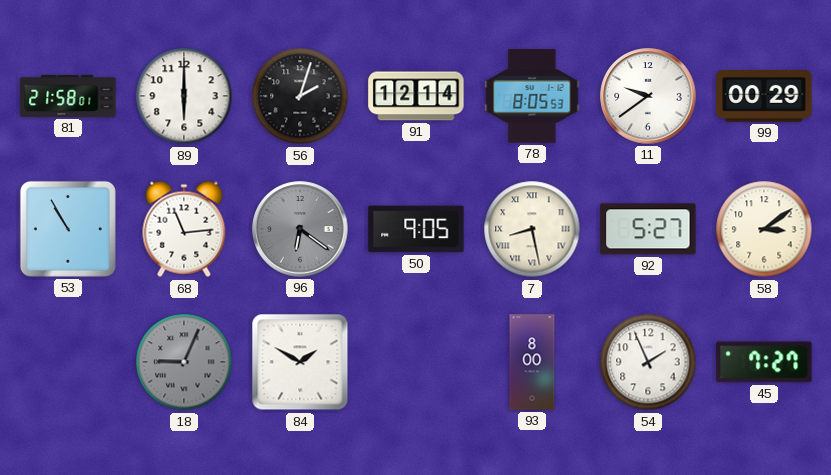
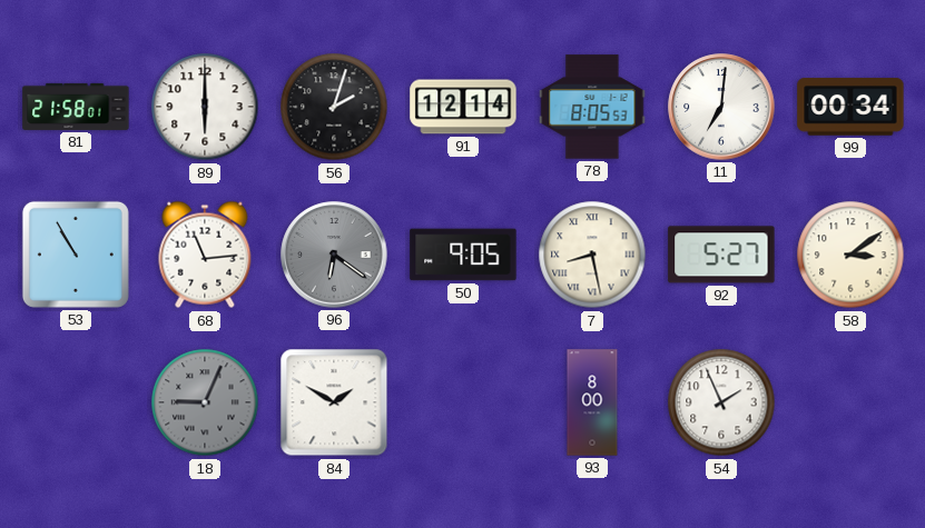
11: 9:39 -> 7:01 (721, 107)
99: 00:29 -> 00:34 (850, 107)
45: 7:27 -> none (764, 362)
